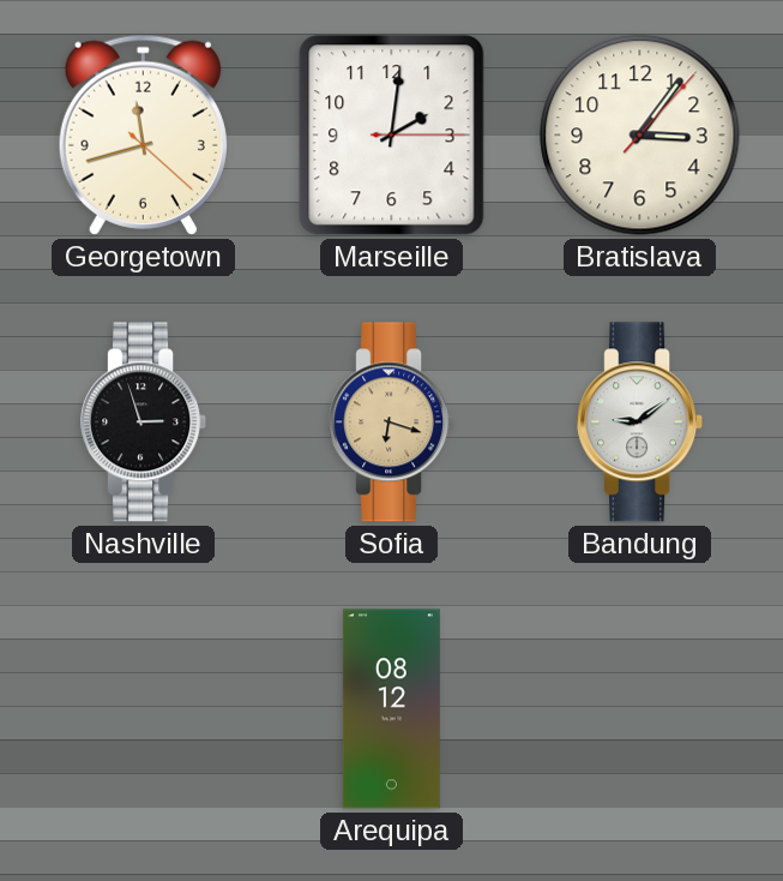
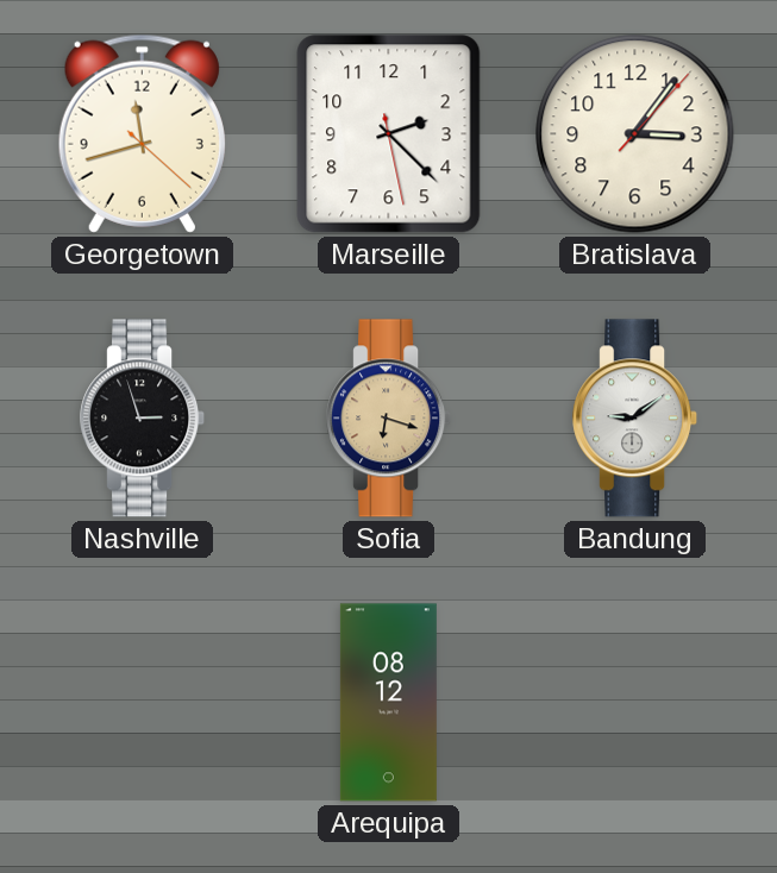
Marseille: 2:01 -> 2:22 (389, 134)
